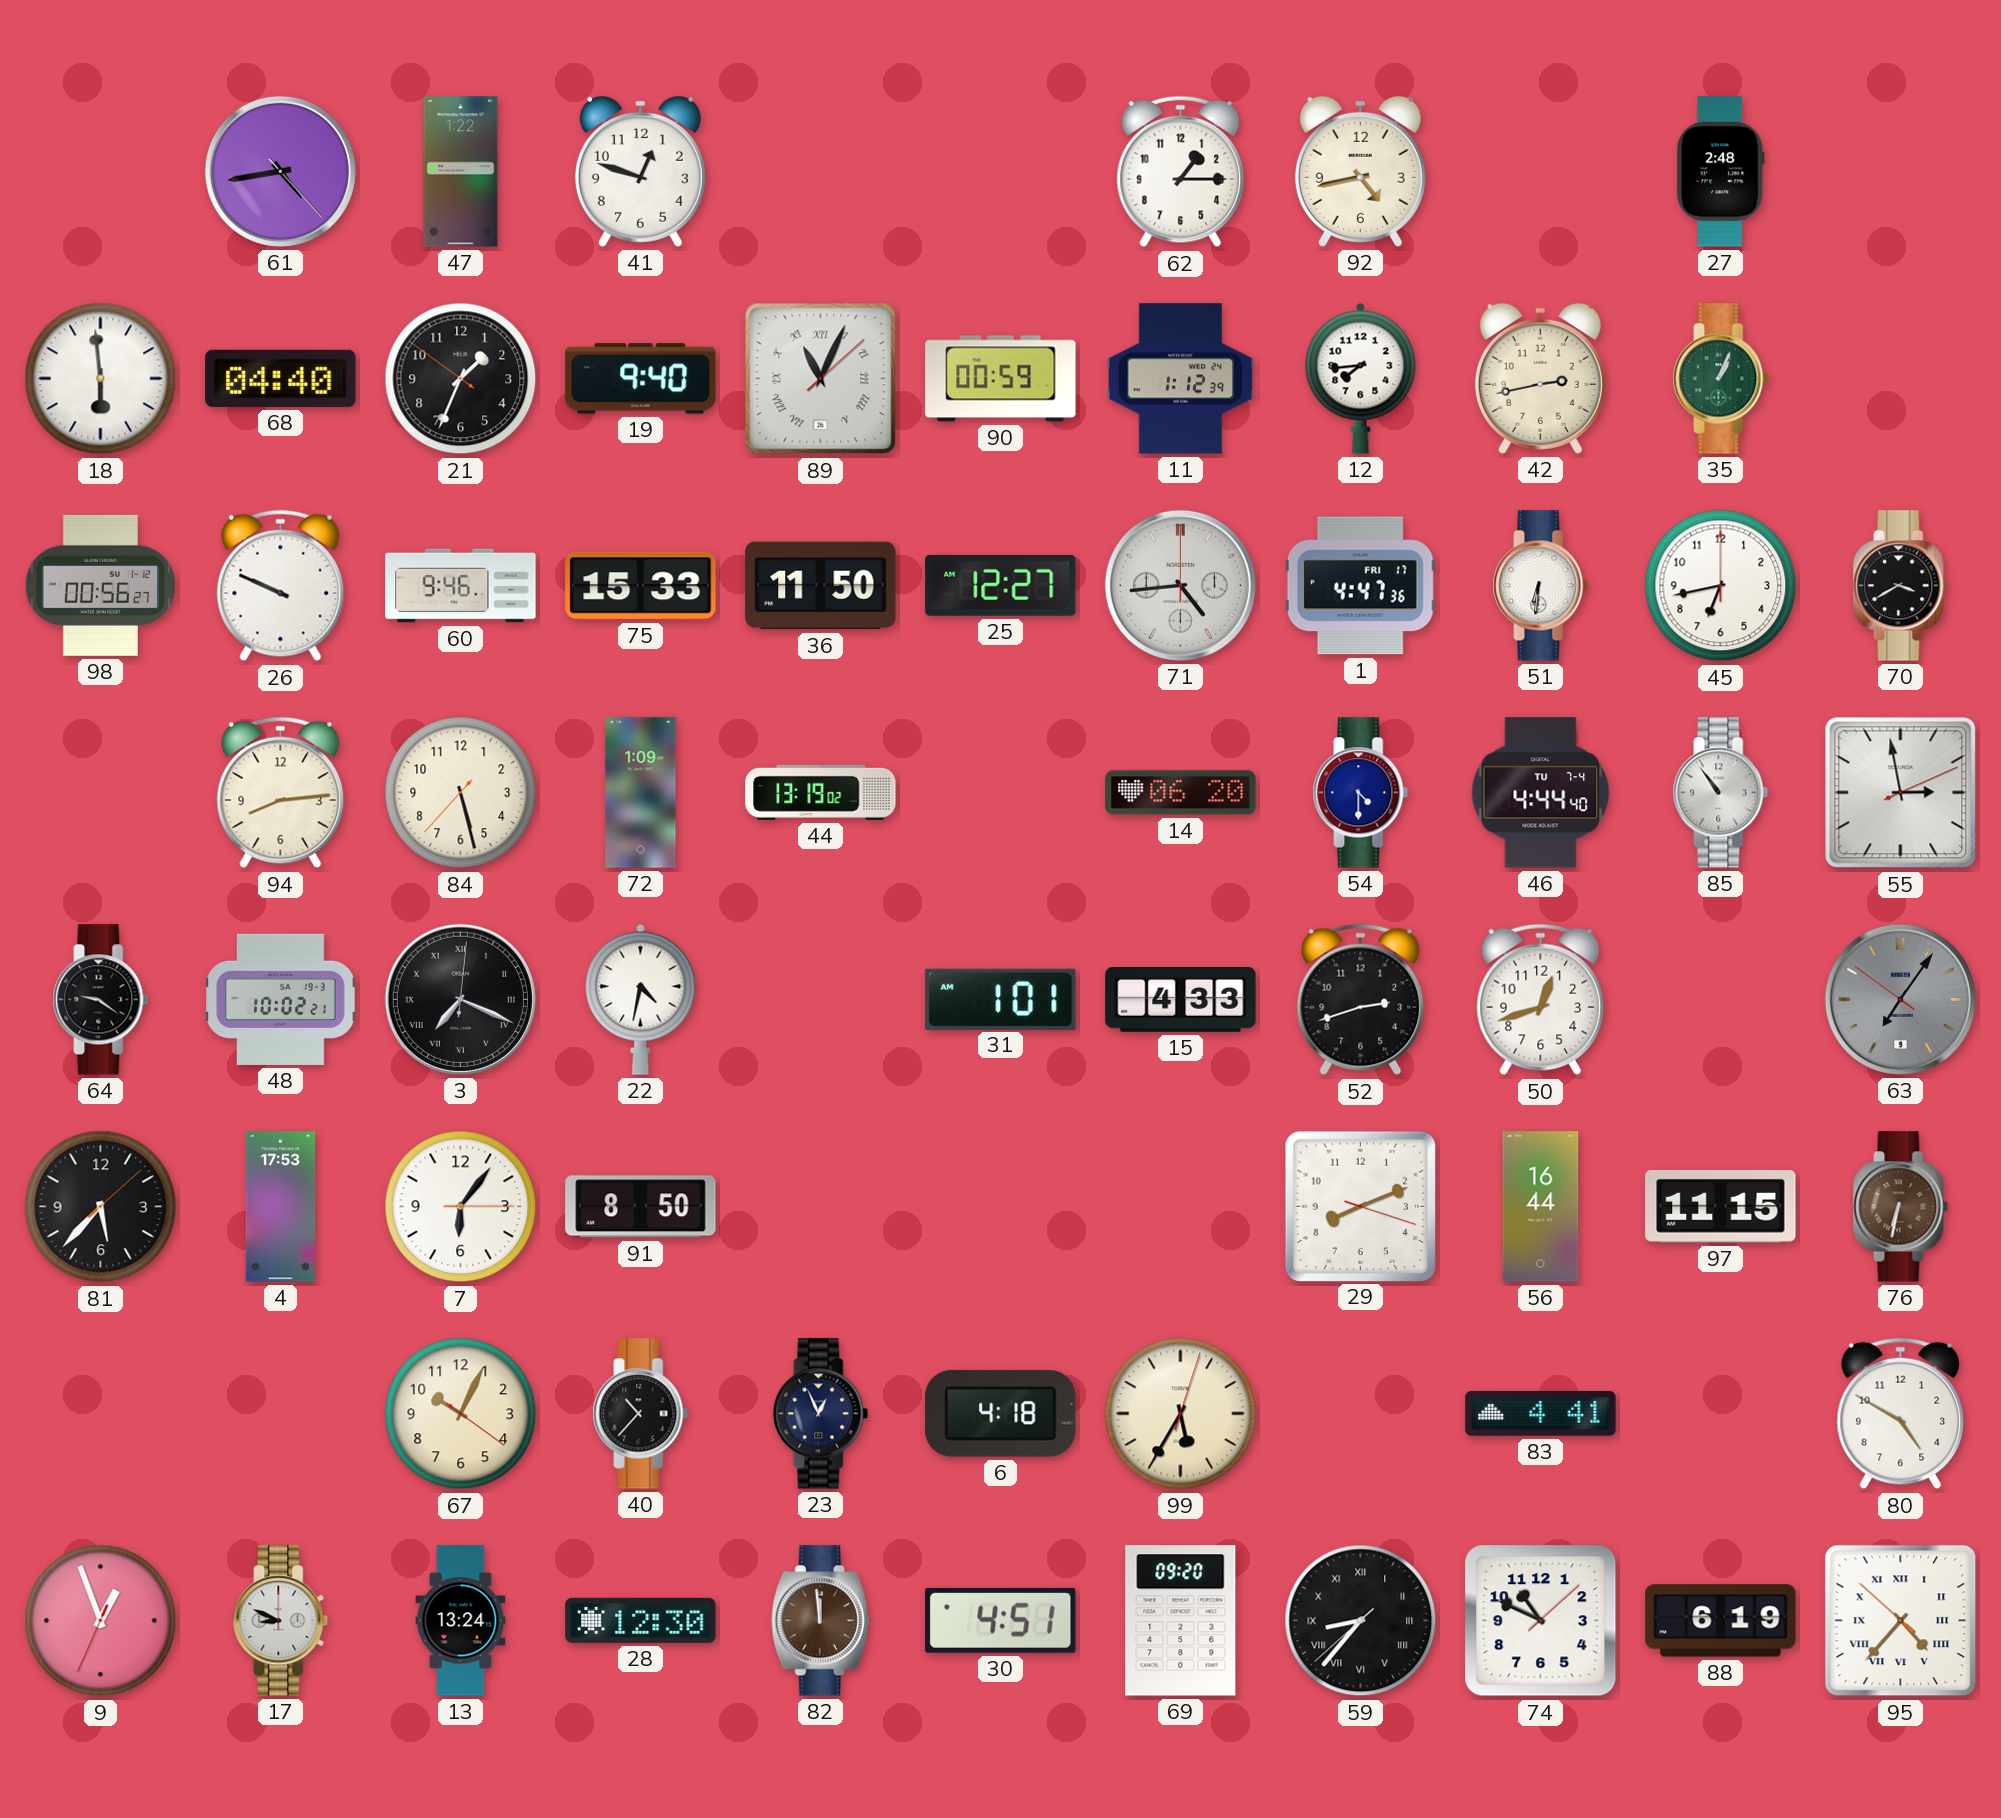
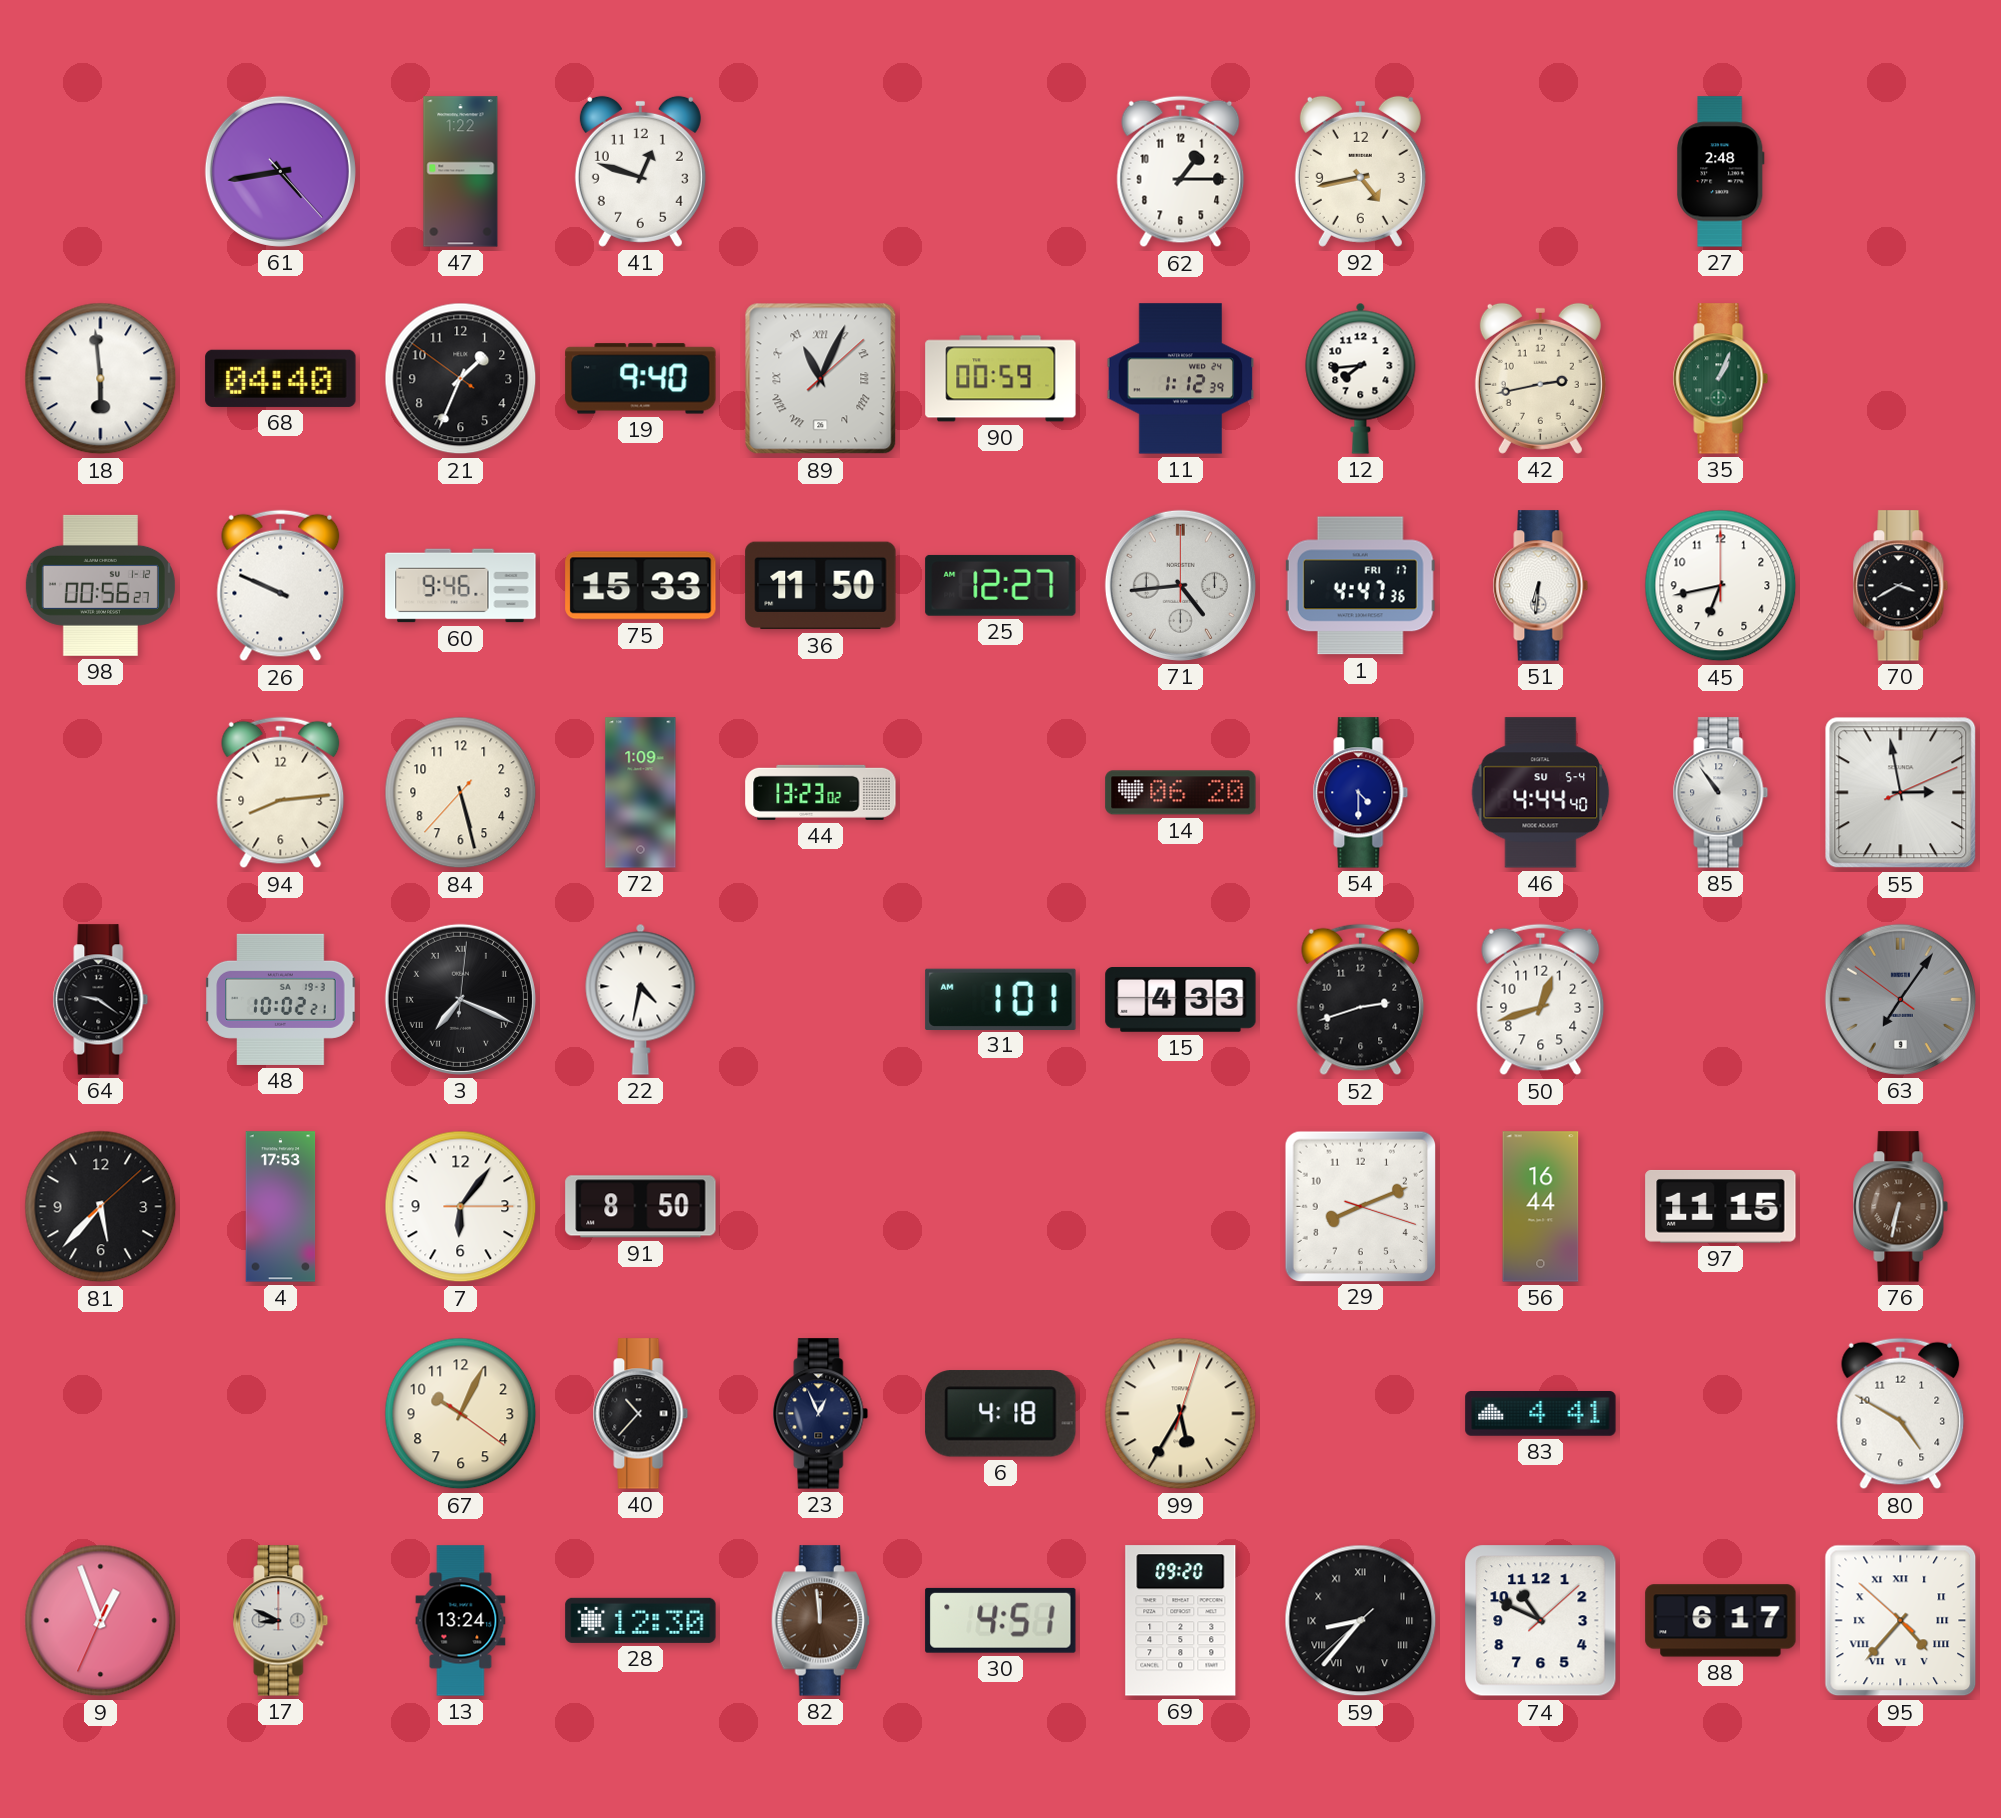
44: 13:19 -> 13:23 (821, 792)
46 date: TU 7-4 -> SU 5-4 (1541, 793)
88: 6:19 -> 6:17 (1721, 1621)
